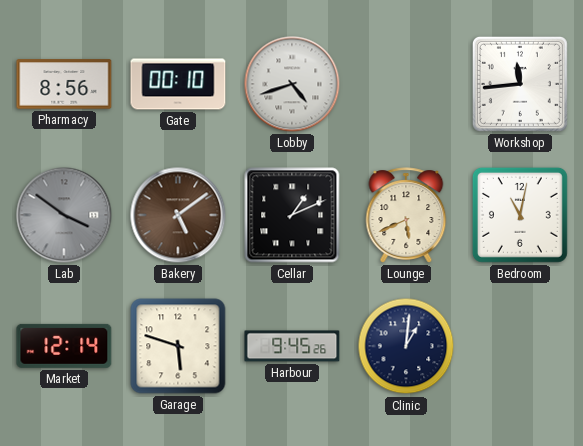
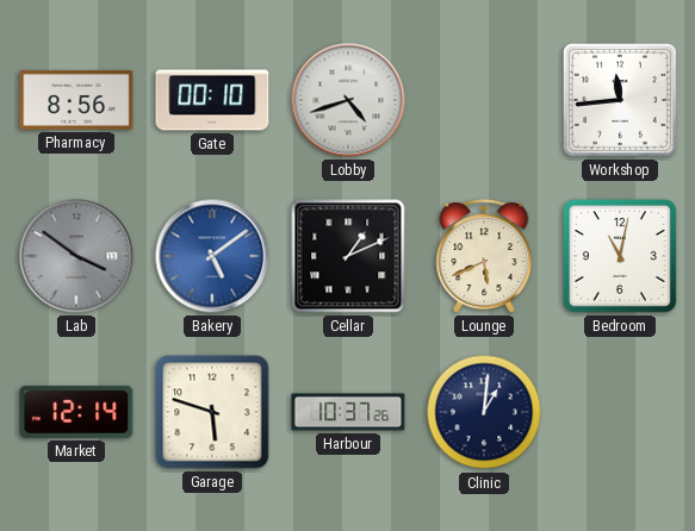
Bakery dial: brown -> blue (212, 256)
Harbour: 9:45 -> 10:37 (348, 412)
